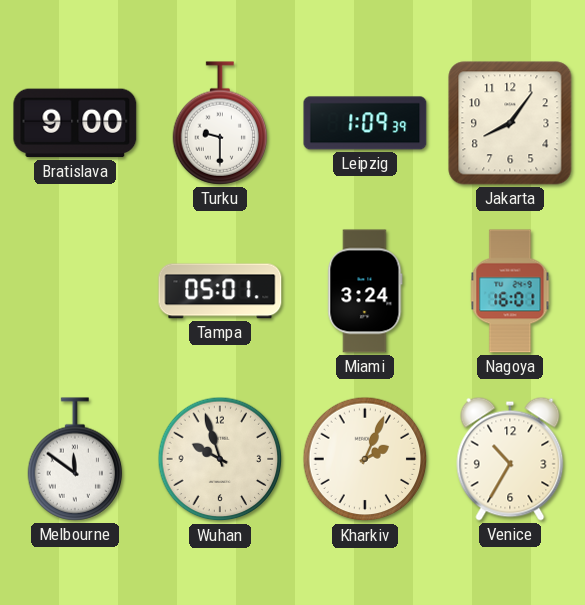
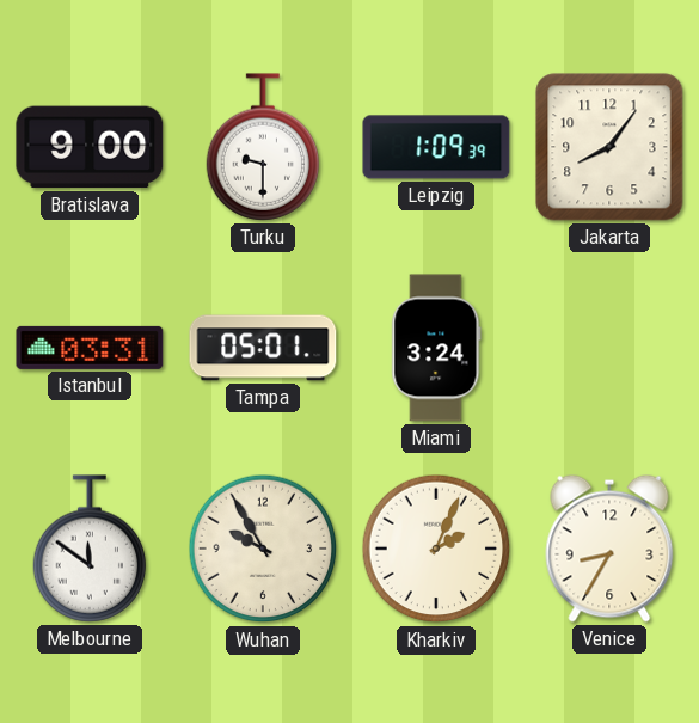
Istanbul: none -> 03:31 (90, 348)
Nagoya: 16:01 -> none (510, 291)
Wuhan: 9:57 -> 9:55 (263, 549)
Venice: 10:35 -> 8:35 (609, 549)
